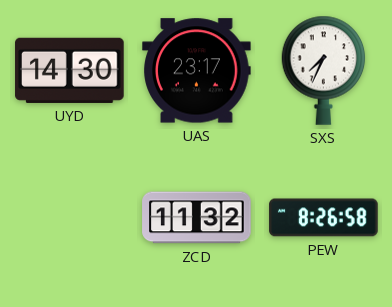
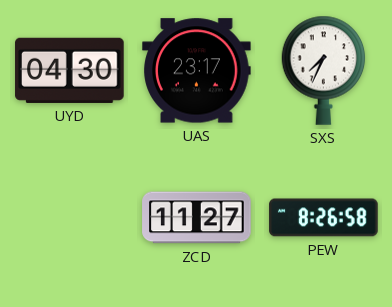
UYD: 14:30 -> 04:30 (70, 70)
ZCD: 11:32 -> 11:27 (197, 218)
